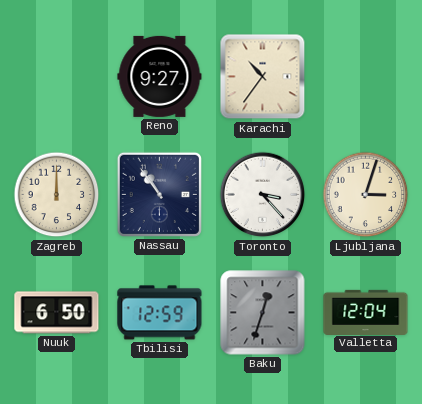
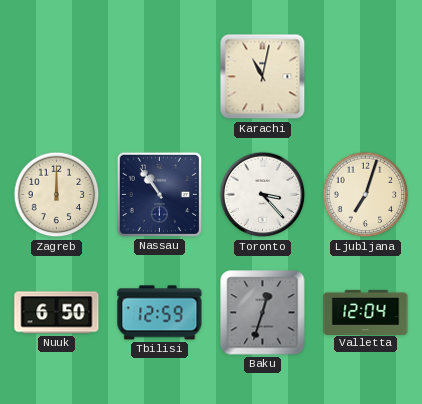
Reno: 9:27 -> none (160, 76)
Karachi: 10:36 -> 11:02 (263, 77)
Ljubljana: 3:03 -> 7:03 (366, 195)
